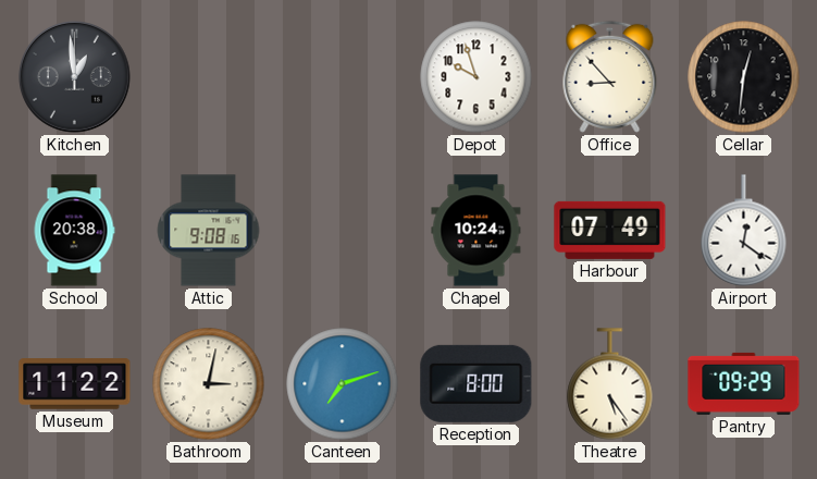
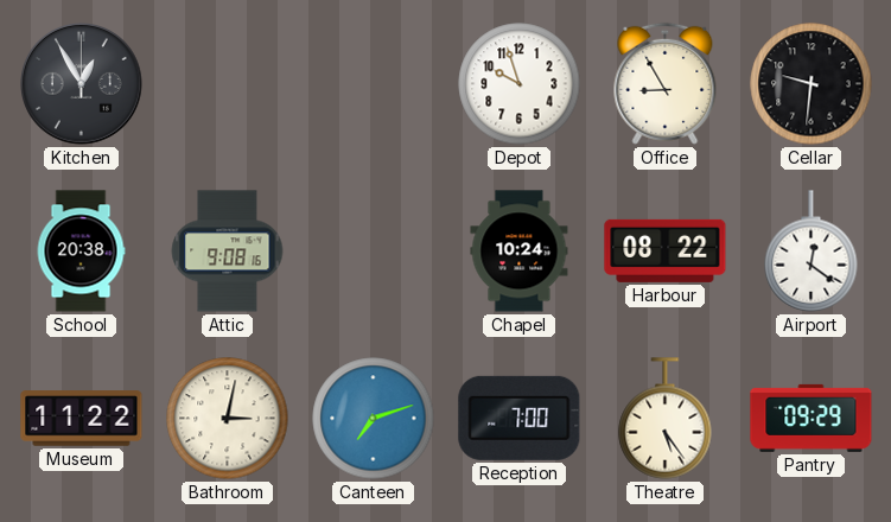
Kitchen: 12:59 -> 12:55 (82, 84)
Office: 8:53 -> 8:55 (666, 83)
Cellar: 12:31 -> 9:31 (812, 84)
Harbour: 07:49 -> 08:22 (666, 250)
Reception: 8:00 -> 7:00 (520, 418)
